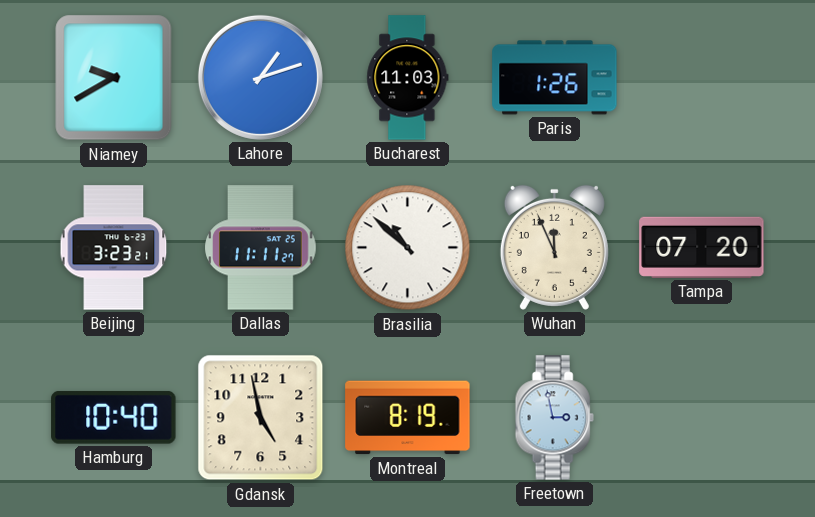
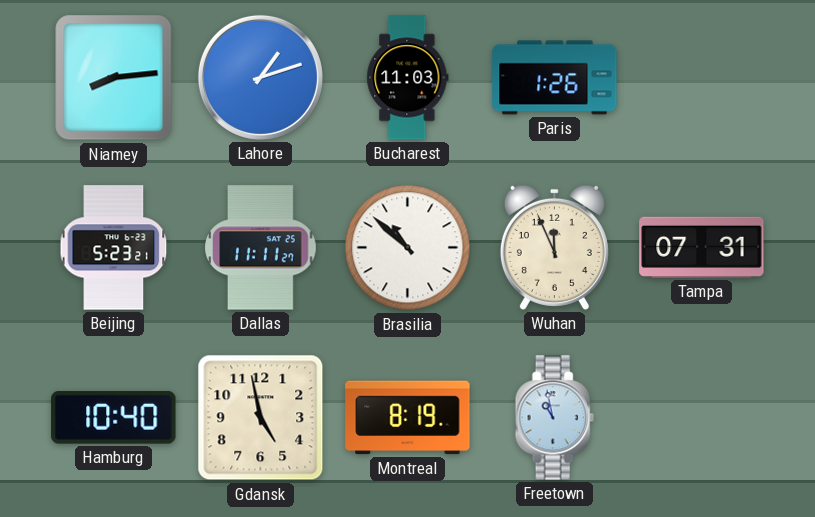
Niamey: 9:40 -> 8:14 (114, 78)
Beijing: 3:23 -> 5:23 (114, 248)
Tampa: 07:20 -> 07:31 (702, 247)
Freetown: 2:58 -> 10:58 (554, 418)
